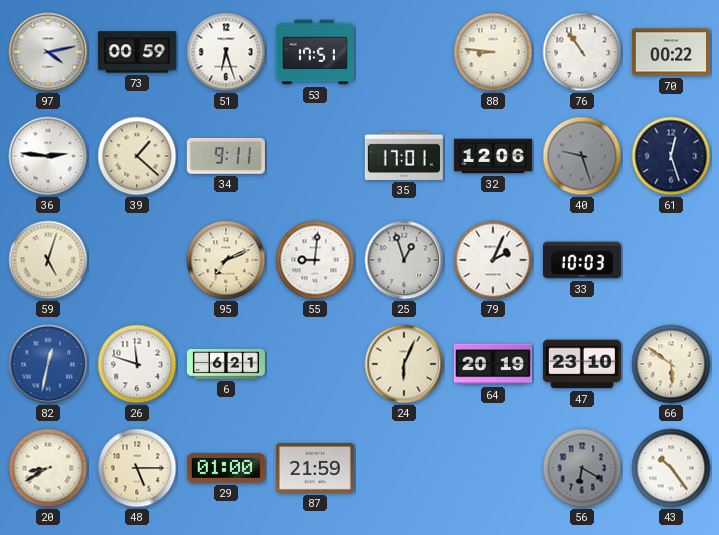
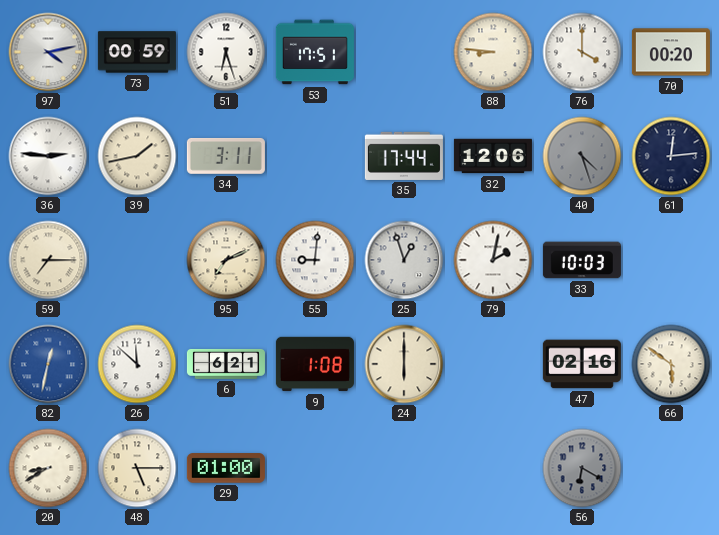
76: 10:54 -> 4:00 (582, 52)
70: 00:22 -> 00:20 (671, 52)
39: 1:22 -> 1:43 (137, 156)
34: 9:11 -> 3:11 (226, 156)
35: 17:01 -> 17:44 (404, 156)
40: 9:27 -> 4:27 (582, 156)
61: 12:27 -> 12:14 (671, 156)
59: 5:03 -> 7:15 (48, 260)
79: 2:04 -> 2:02 (493, 260)
26: 11:48 -> 11:52 (137, 364)
9: none -> 1:08 (315, 364)
24: 6:04 -> 6:00 (404, 364)
64: 20:19 -> none (493, 364)
47: 23:10 -> 02:16 (582, 364)
87: 21:59 -> none (315, 469)
43: 10:24 -> none (671, 468)
